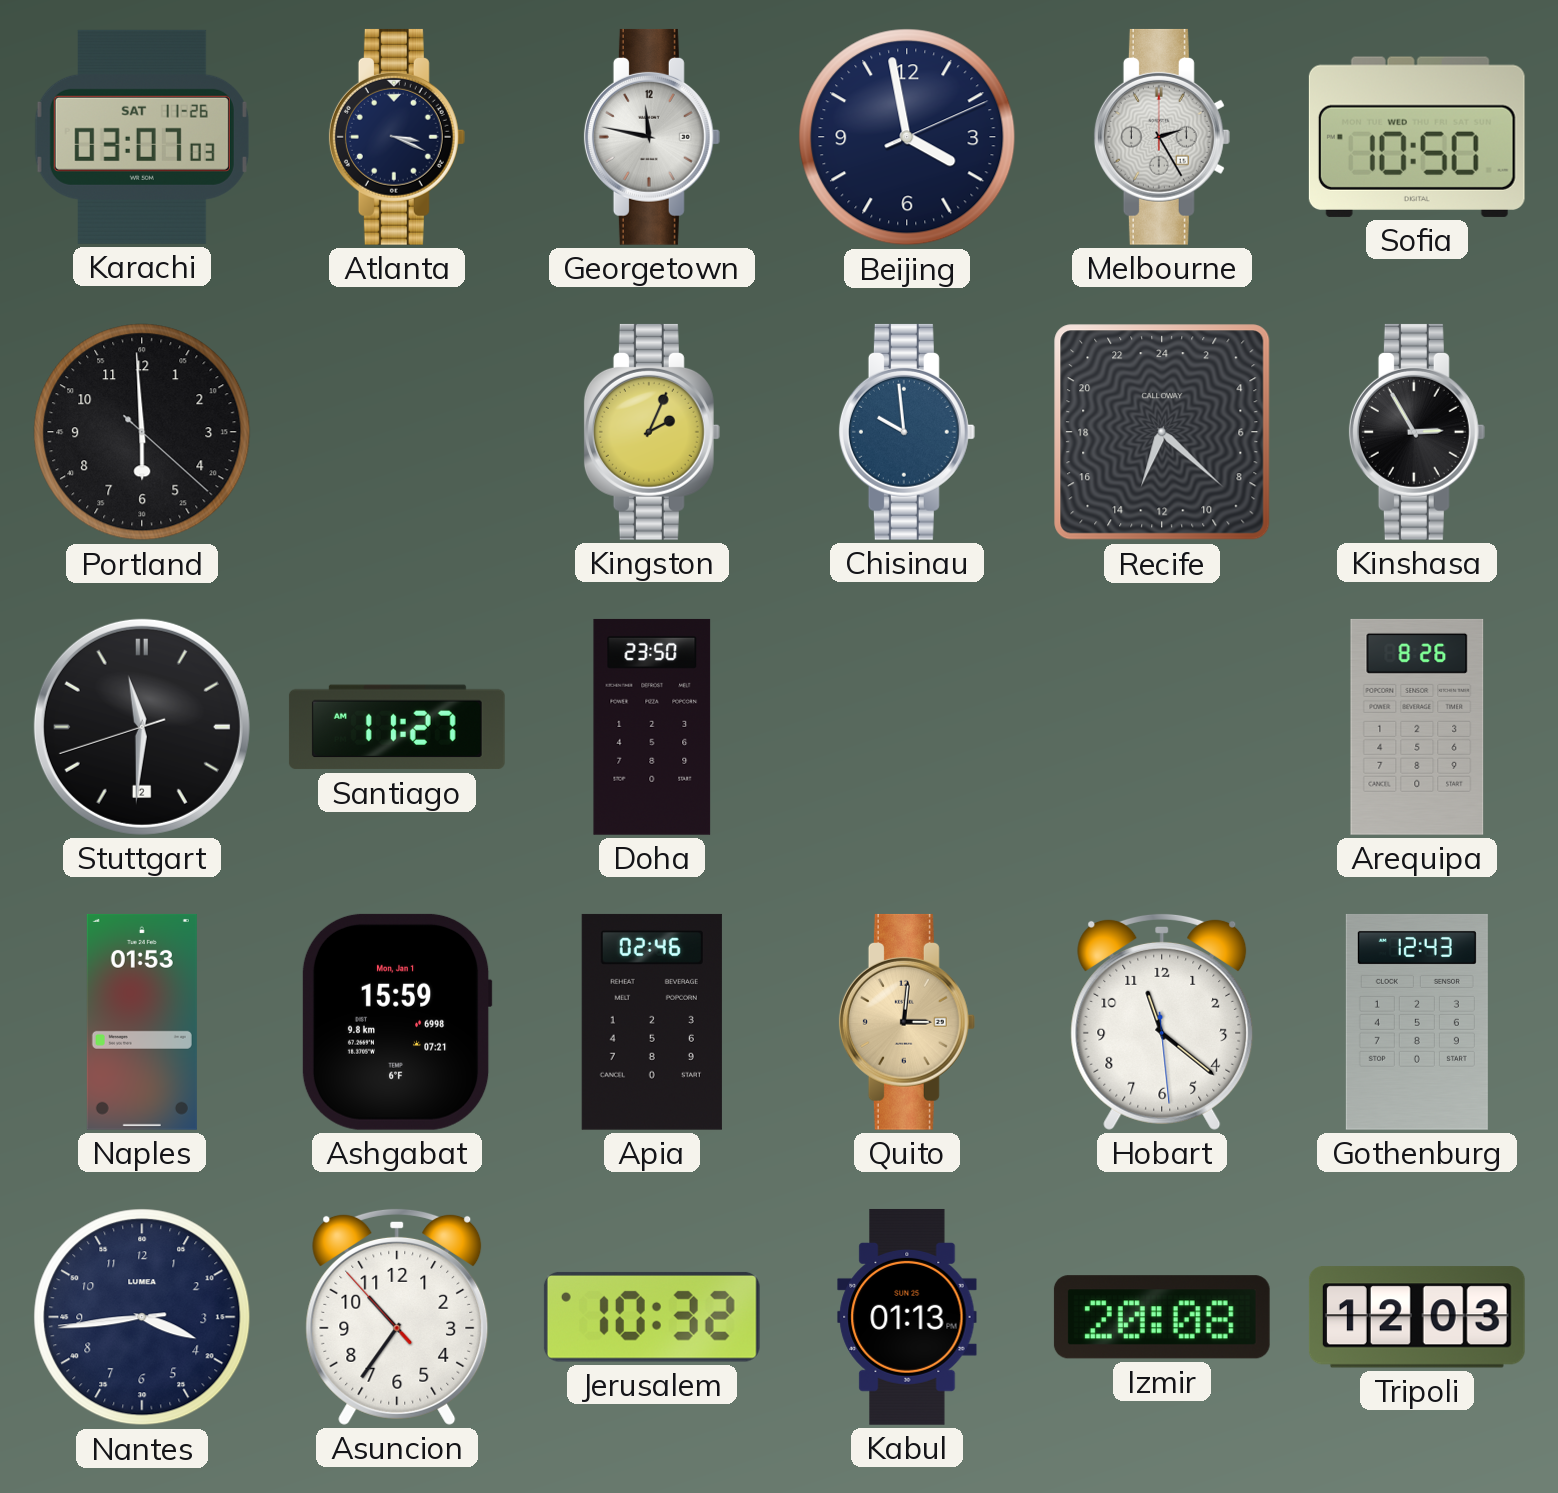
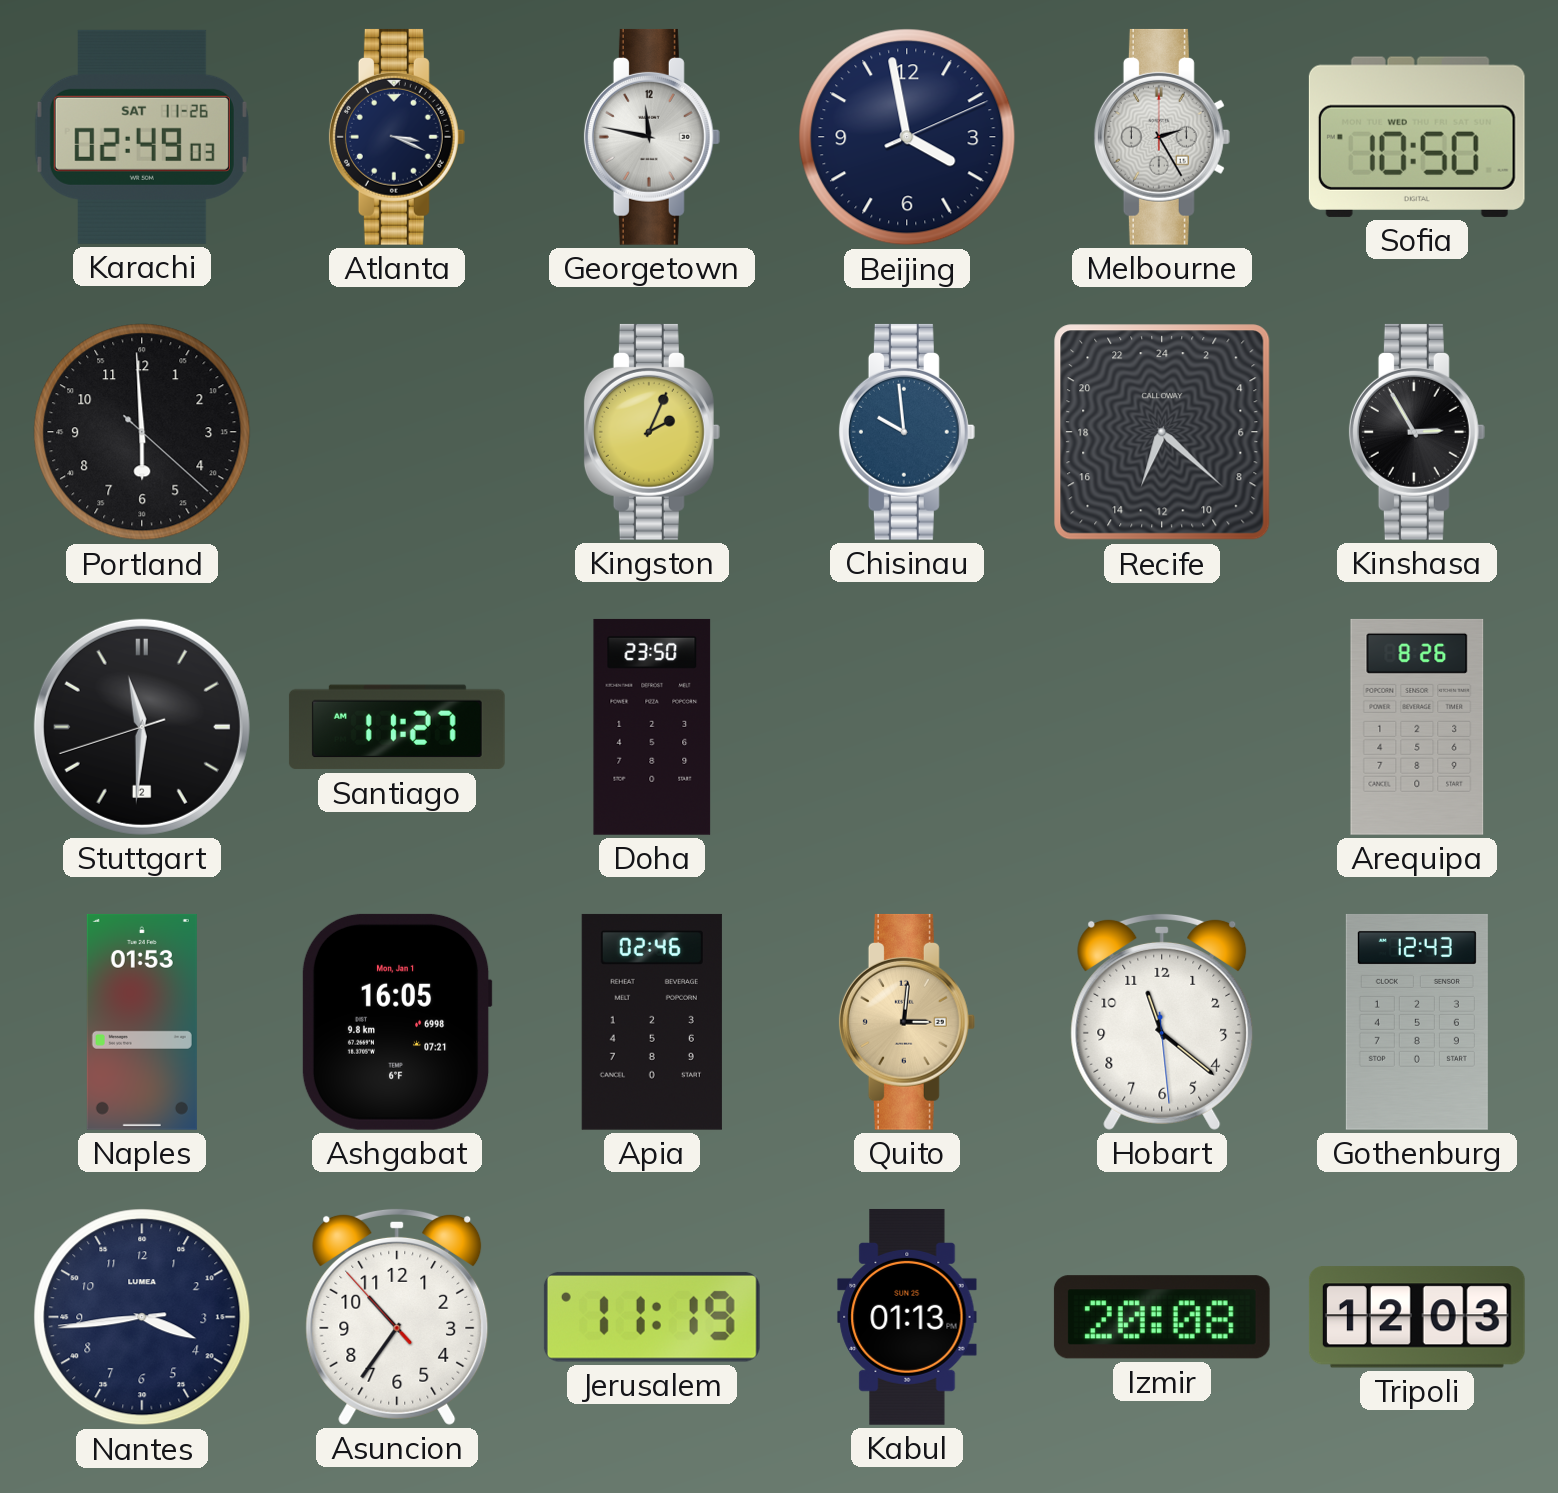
Karachi: 03:07 -> 02:49 (142, 137)
Ashgabat: 15:59 -> 16:05 (397, 1022)
Jerusalem: 10:32 -> 11:19 (652, 1317)
